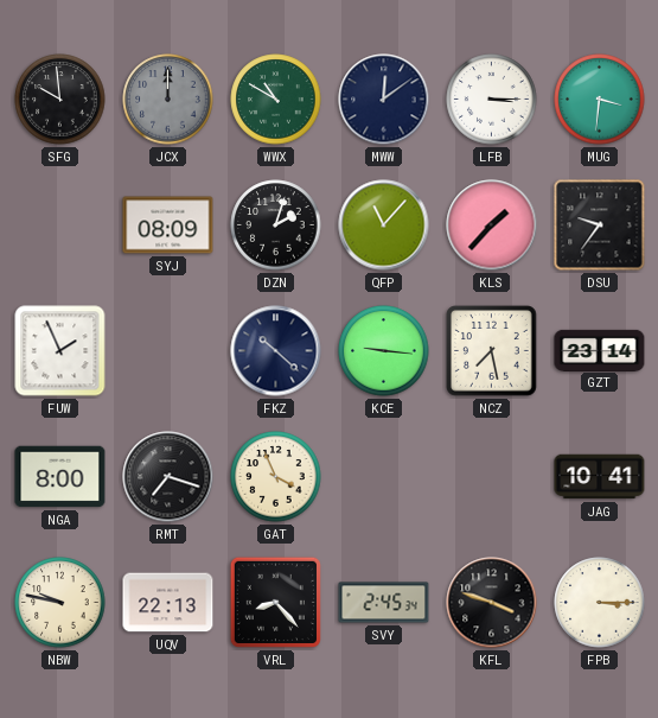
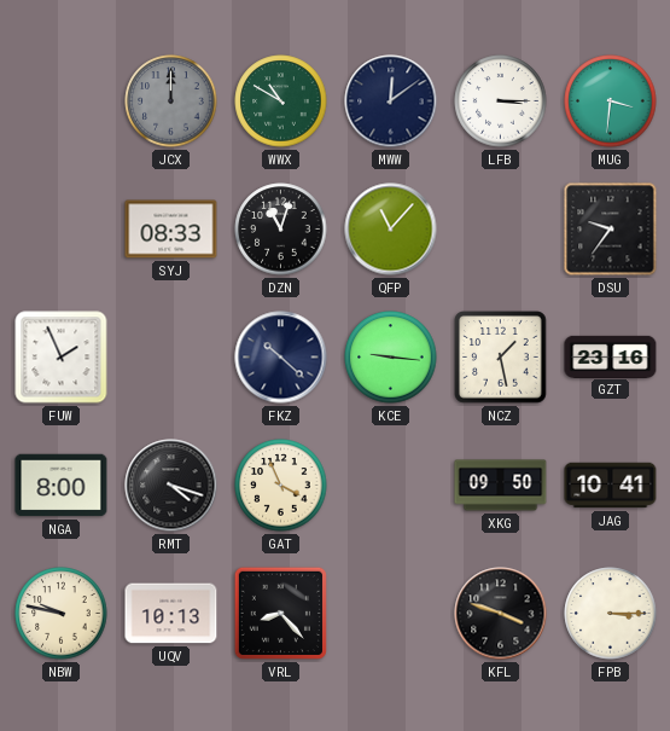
SFG: 9:59 -> none (60, 100)
SYJ: 08:09 -> 08:33 (171, 230)
DZN: 2:03 -> 11:03 (281, 230)
KLS: 1:37 -> none (492, 225)
NCZ: 7:28 -> 1:28 (501, 358)
GZT: 23:14 -> 23:16 (611, 356)
RMT: 7:18 -> 4:18 (171, 486)
XKG: none -> 09:50 (501, 486)
UQV: 22:13 -> 10:13 (171, 614)
SVY: 2:45 -> none (384, 603)
